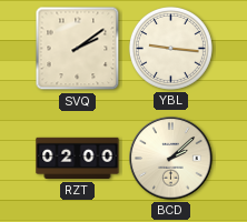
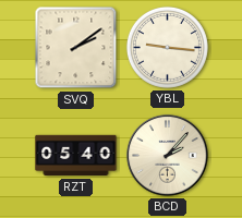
RZT: 02:00 -> 05:40 (76, 156)
BCD: 2:08 -> 2:07 (168, 156)
